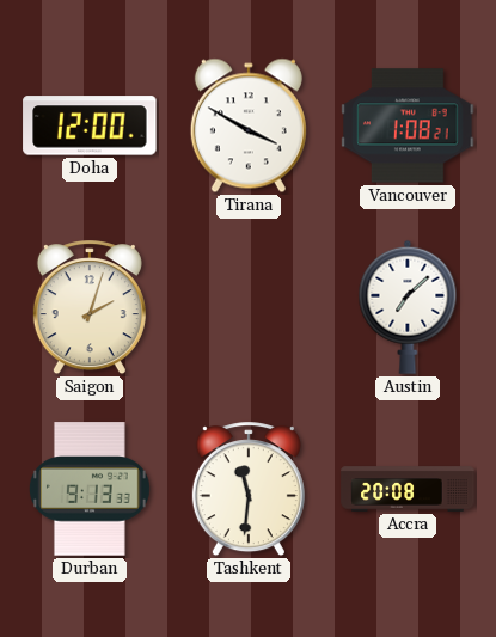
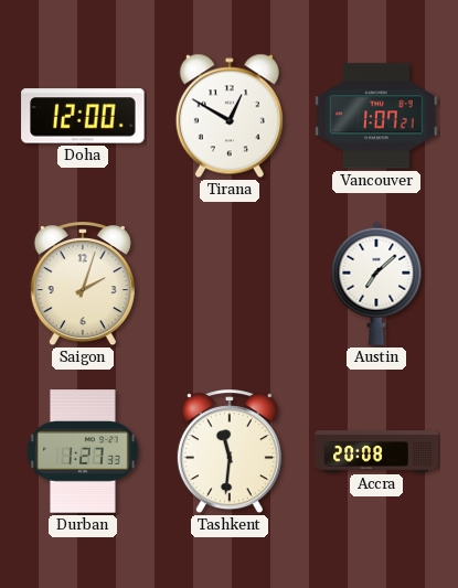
Tirana: 3:50 -> 12:50 (230, 116)
Vancouver: 1:08 -> 1:07 (376, 116)
Durban: 9:13 -> 1:27 (83, 451)
